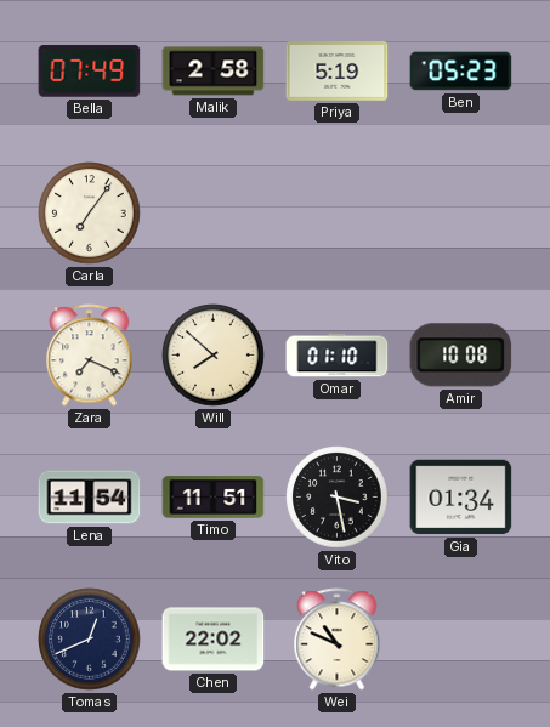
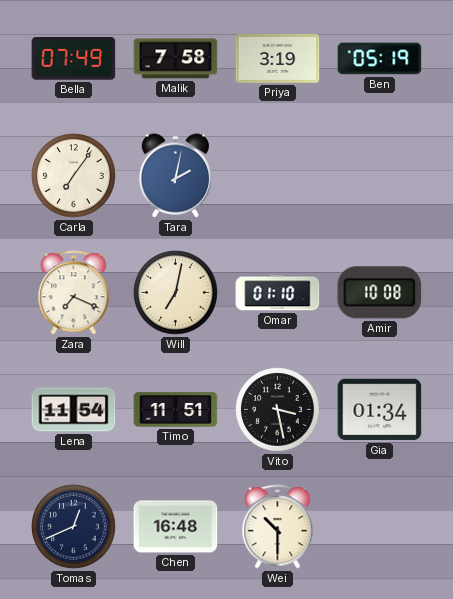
Malik: 2:58 -> 7:58 (176, 59)
Priya: 5:19 -> 3:19 (278, 59)
Ben: 05:23 -> 05:19 (380, 59)
Tara: none -> 2:02 (176, 176)
Will: 7:52 -> 7:02 (176, 293)
Chen: 22:02 -> 16:48 (176, 527)
Wei: 10:49 -> 10:30 (278, 527)
